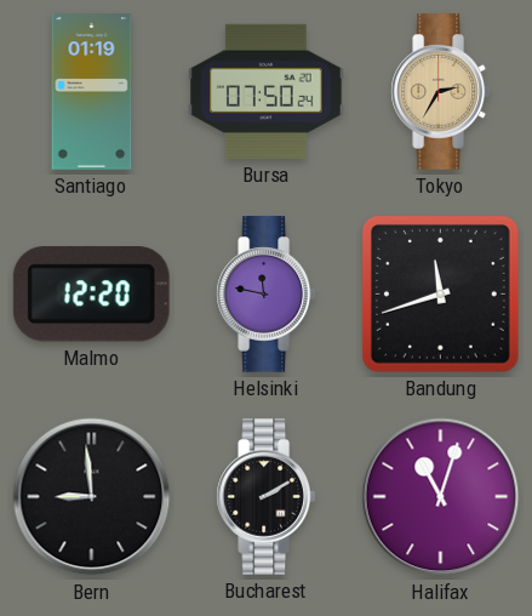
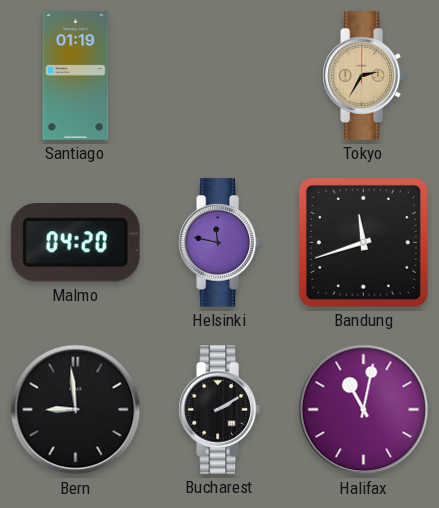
Bursa: 07:50 -> none (267, 91)
Malmo: 12:20 -> 04:20 (75, 243)
Halifax: 11:03 -> 11:02 (364, 410)
